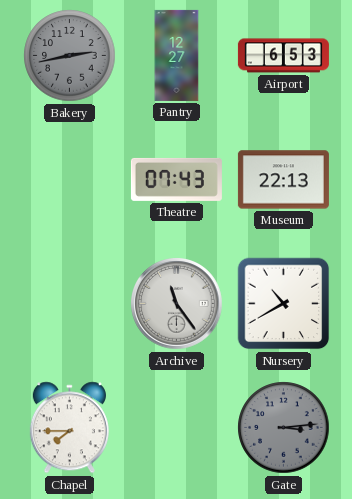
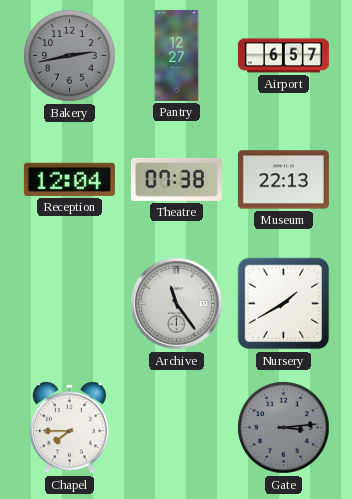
Airport: 6:53 -> 6:57 (283, 56)
Reception: none -> 12:04 (69, 179)
Theatre: 07:43 -> 07:38 (176, 179)
Nursery: 10:40 -> 1:40 (284, 304)
